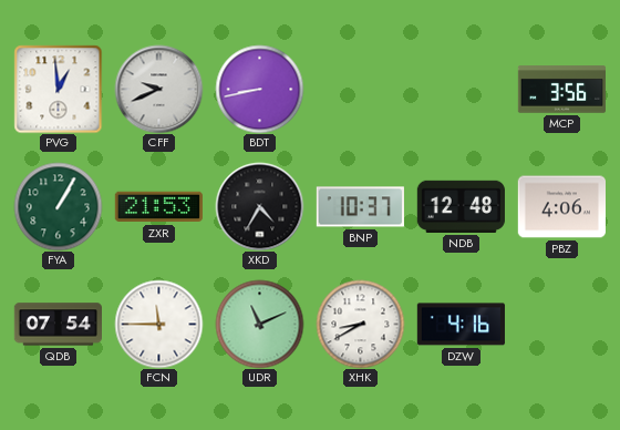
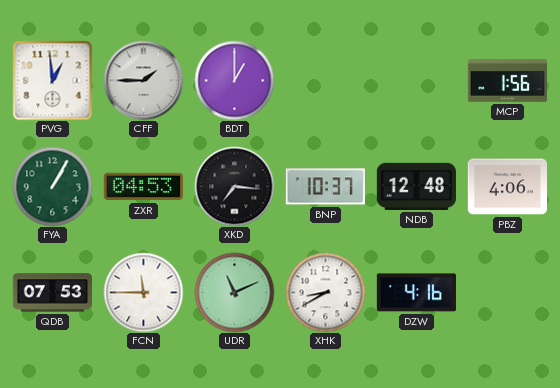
CFF: 9:41 -> 1:45 (143, 80)
BDT: 8:43 -> 1:00 (234, 80)
MCP: 3:56 -> 1:56 (507, 81)
ZXR: 21:53 -> 04:53 (143, 187)
XKD: 4:35 -> 7:16 (234, 186)
QDB: 07:54 -> 07:53 (52, 293)
